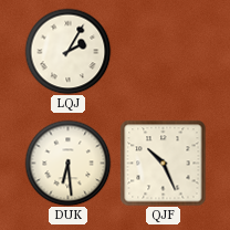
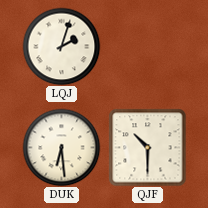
LQJ: 2:05 -> 2:03 (61, 46)
QJF: 10:26 -> 10:30 (147, 147)
